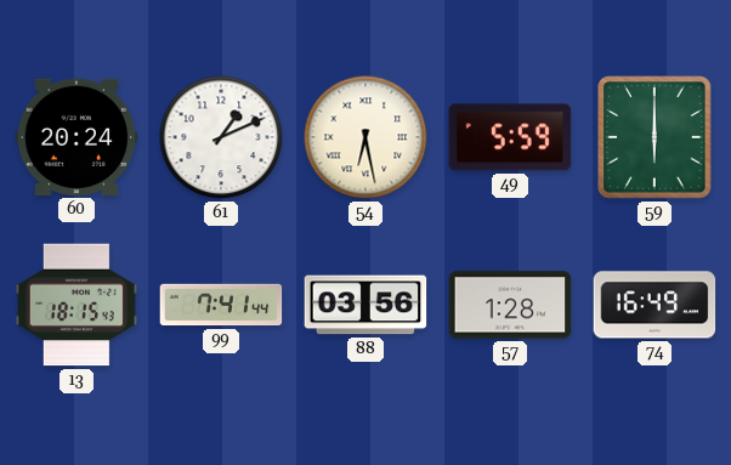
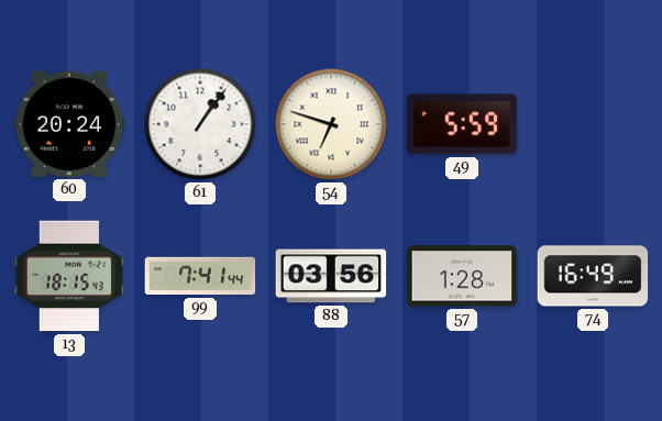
61: 1:11 -> 1:06 (200, 124)
54: 6:28 -> 6:48 (331, 124)
59: 6:00 -> none (654, 137)
